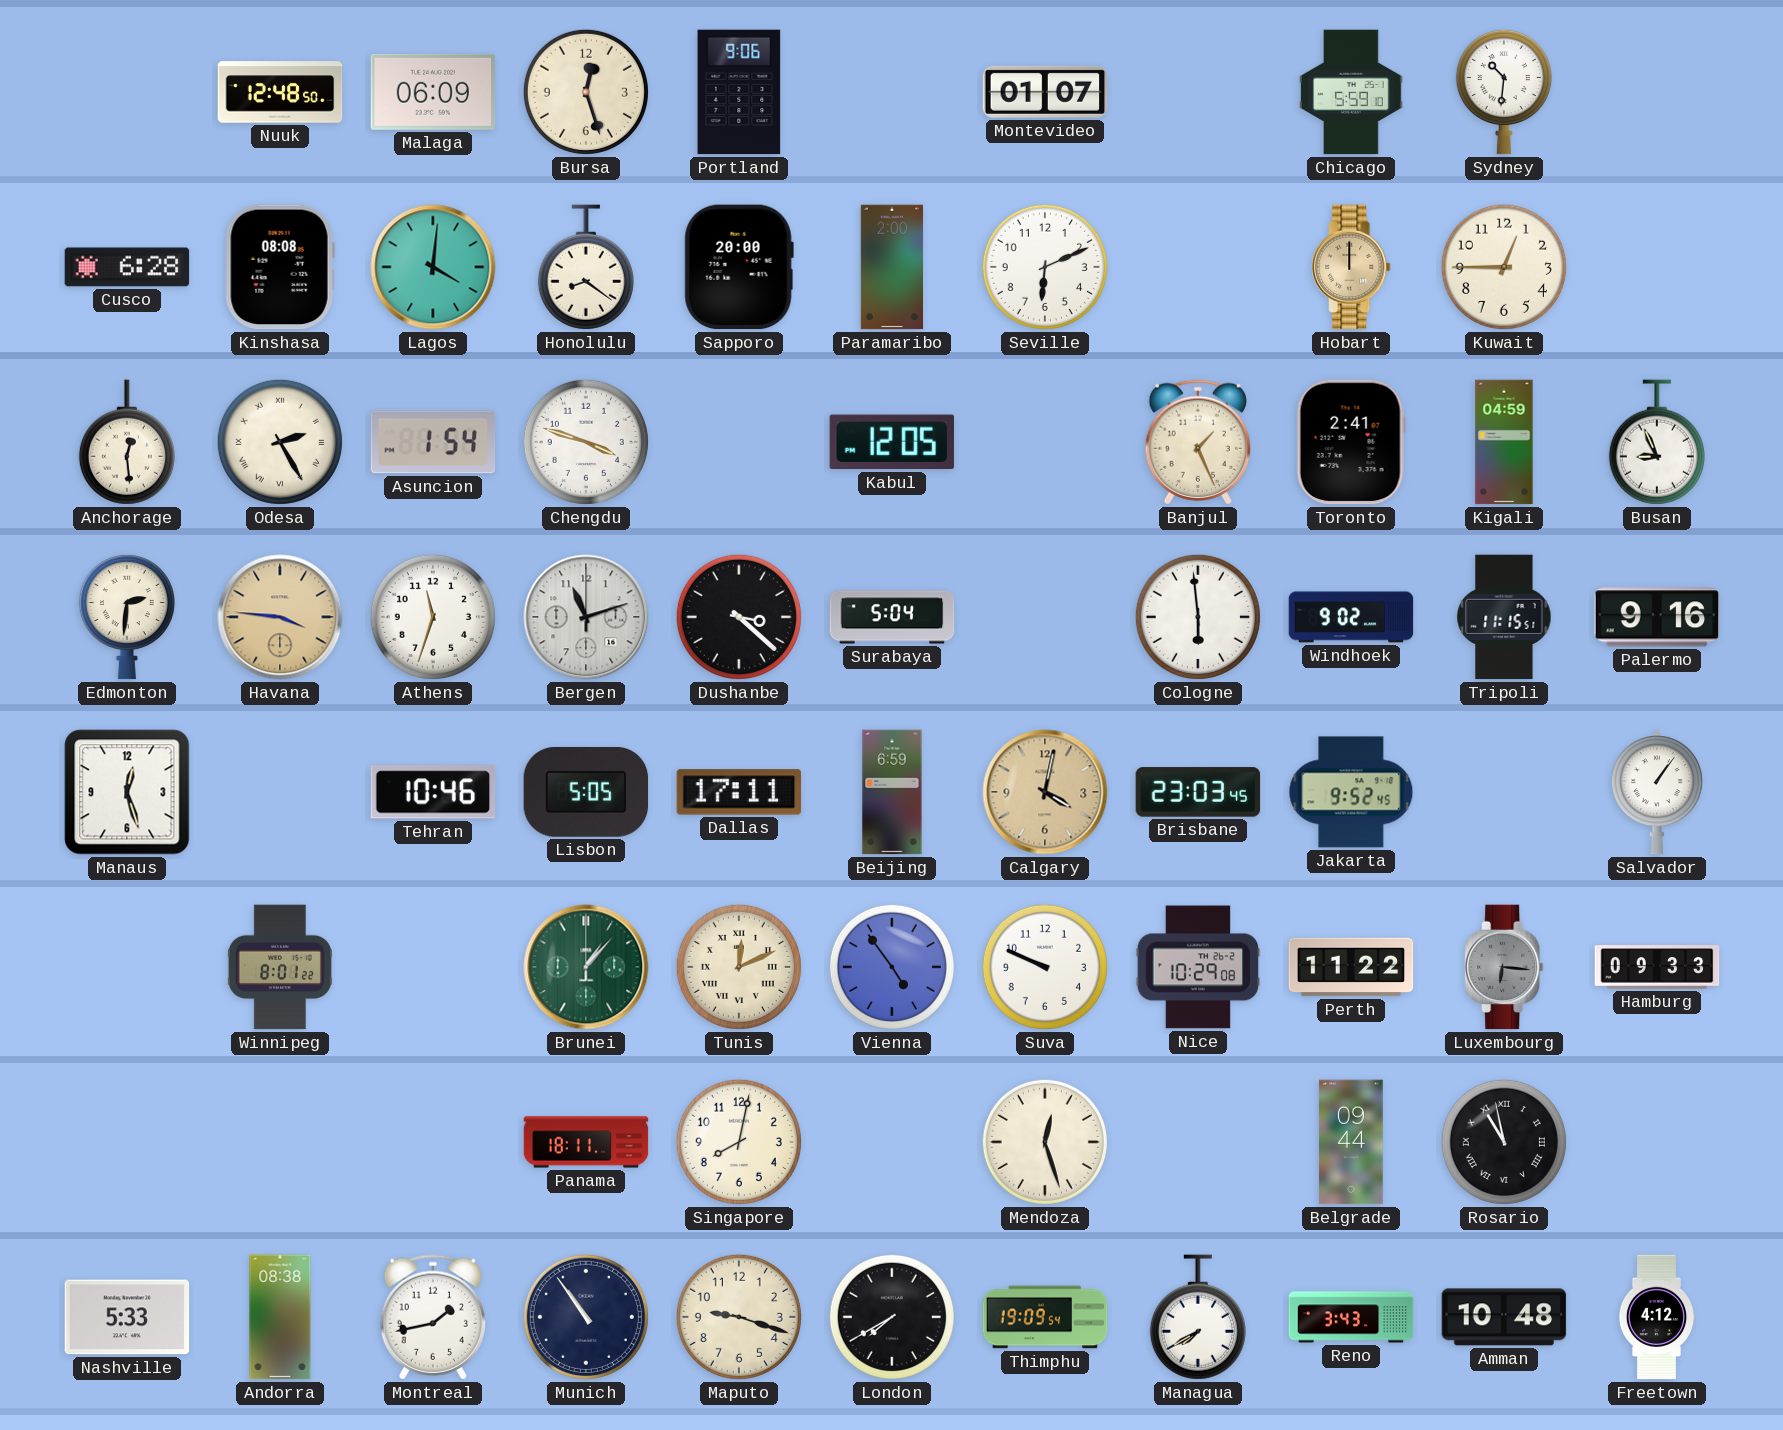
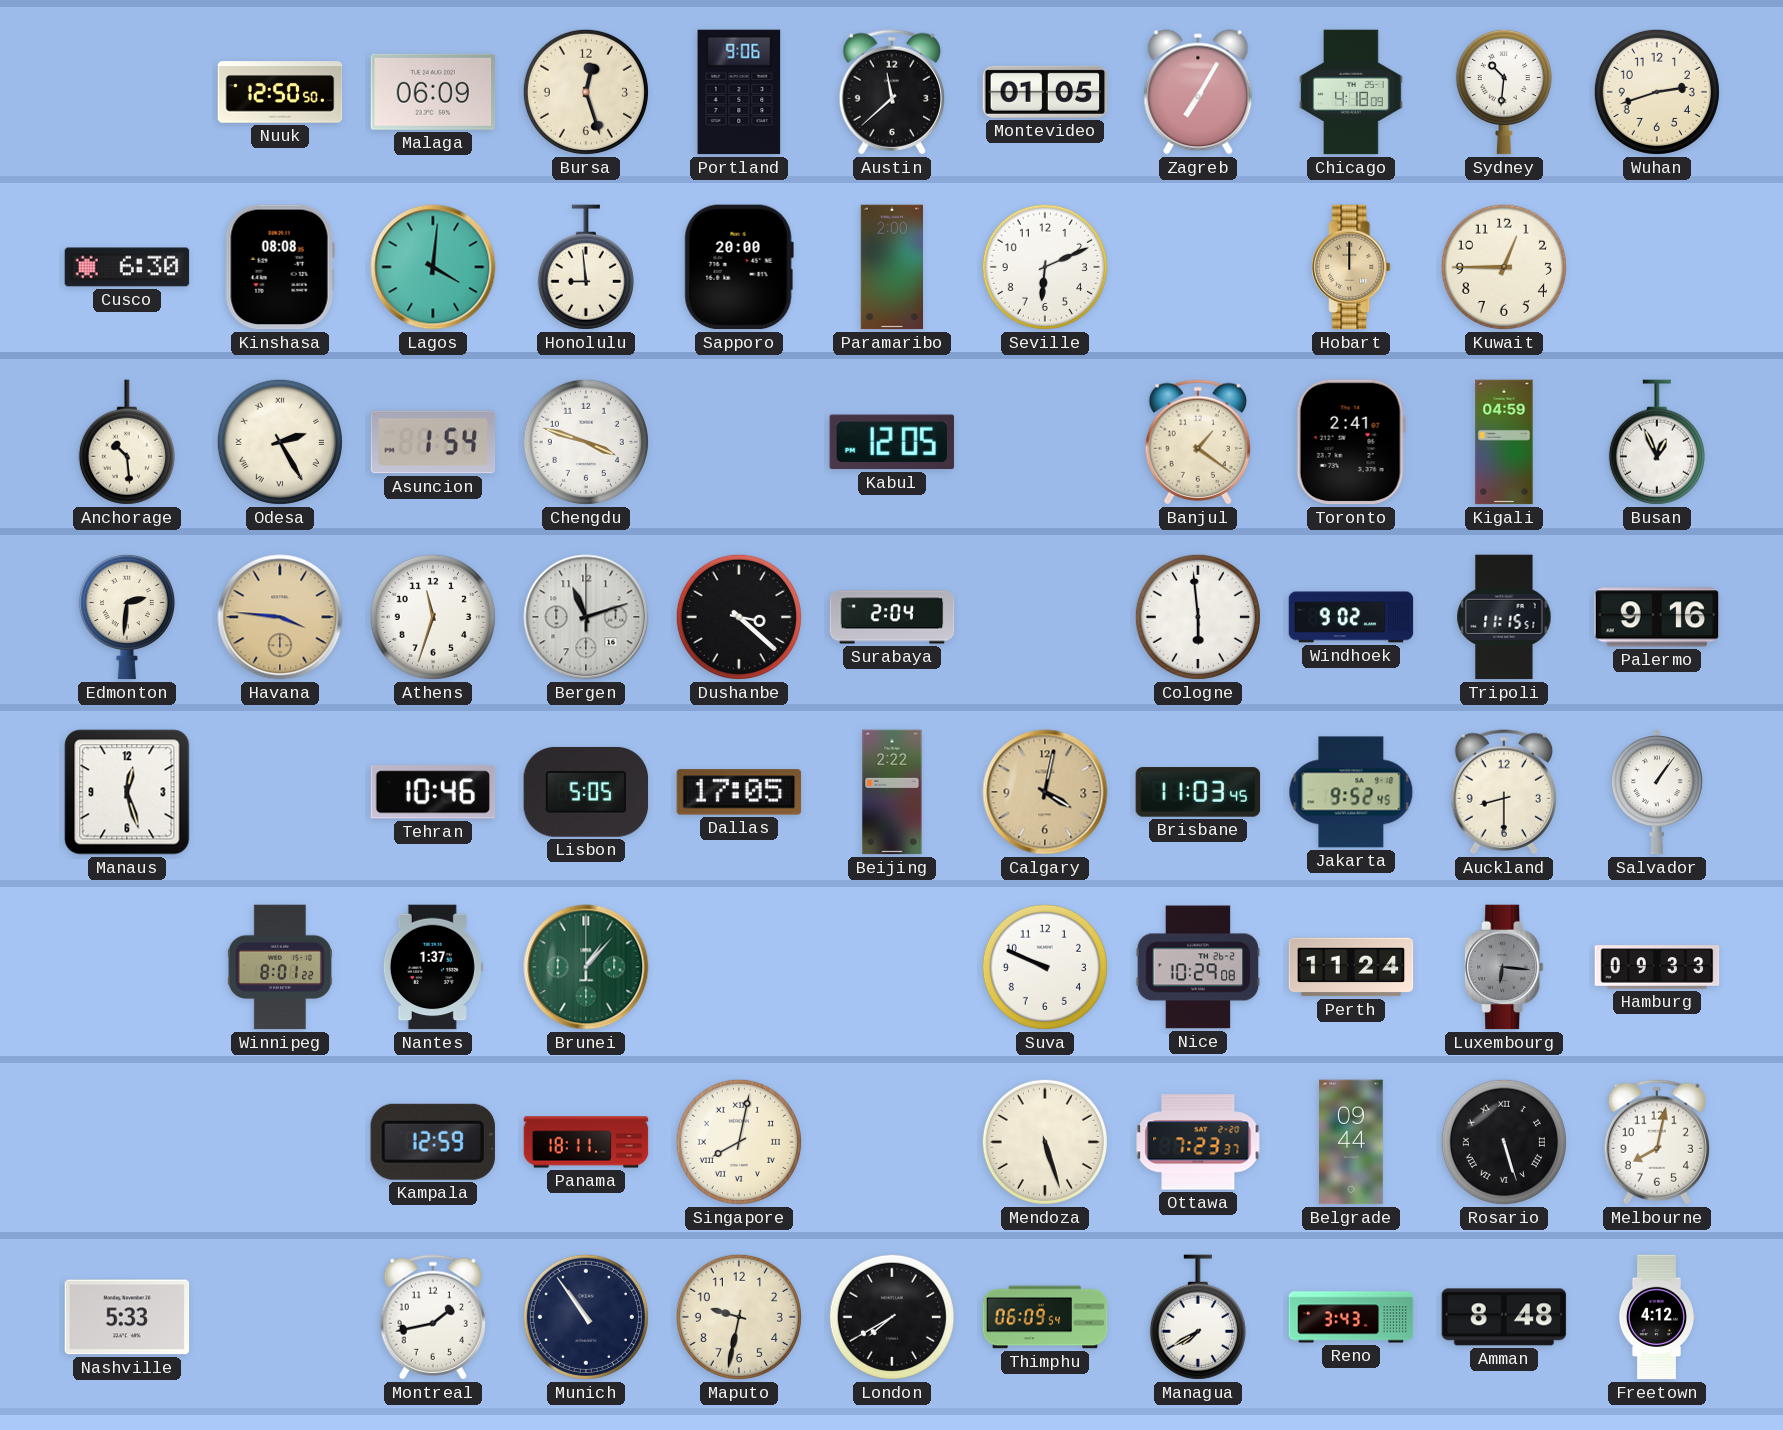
Nuuk: 12:48 -> 12:50 (280, 92)
Austin: none -> 11:38 (891, 92)
Montevideo: 01:07 -> 01:05 (1045, 92)
Zagreb: none -> 7:05 (1198, 92)
Chicago: 5:59 -> 4:18 (1351, 92)
Wuhan: none -> 2:42 (1657, 92)
Cusco: 6:28 -> 6:30 (127, 267)
Honolulu: 8:21 -> 8:59 (586, 267)
Anchorage: 12:29 -> 10:29 (127, 442)
Banjul: 1:26 -> 1:21 (1197, 442)
Busan: 8:56 -> 12:56 (1657, 442)
Surabaya: 5:04 -> 2:04 (892, 617)
Dallas: 17:11 -> 17:05 (739, 792)
Beijing: 6:59 -> 2:22 (892, 792)
Brisbane: 23:03 -> 11:03 (1198, 792)
Auckland: none -> 8:30 (1503, 792)
Nantes: none -> 1:37 (433, 967)
Tunis: 12:11 -> none (739, 967)
Vienna: 4:54 -> none (892, 967)
Perth: 11:22 -> 11:24 (1351, 967)
Kampala: none -> 12:59 (433, 1142)
Singapore numerals: Arabic -> Roman (739, 1142)
Mendoza: 12:27 -> 5:27 (1045, 1142)
Ottawa: none -> 7:23 (1198, 1142)
Rosario: 10:58 -> 5:27 (1504, 1142)
Melbourne: none -> 8:02 (1656, 1142)
Andorra: 08:38 -> none (280, 1317)
Maputo: 9:18 -> 9:32 (739, 1317)
Thimphu: 19:09 -> 06:09 (1045, 1317)
Amman: 10:48 -> 8:48 (1504, 1317)
